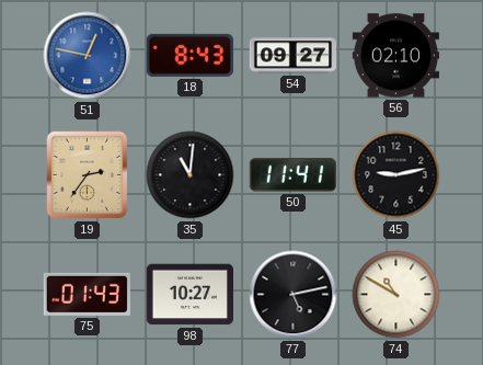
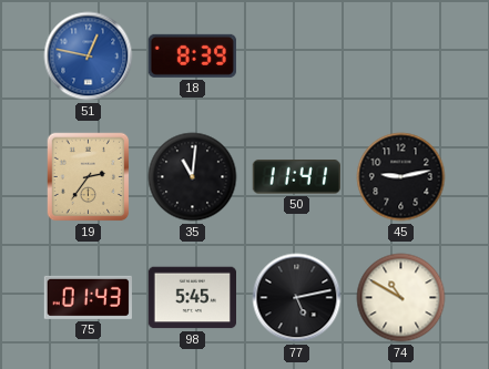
18: 8:43 -> 8:39 (192, 55)
54: 09:27 -> none (292, 56)
56: 02:10 -> none (395, 56)
98: 10:27 -> 5:45 (192, 298)
